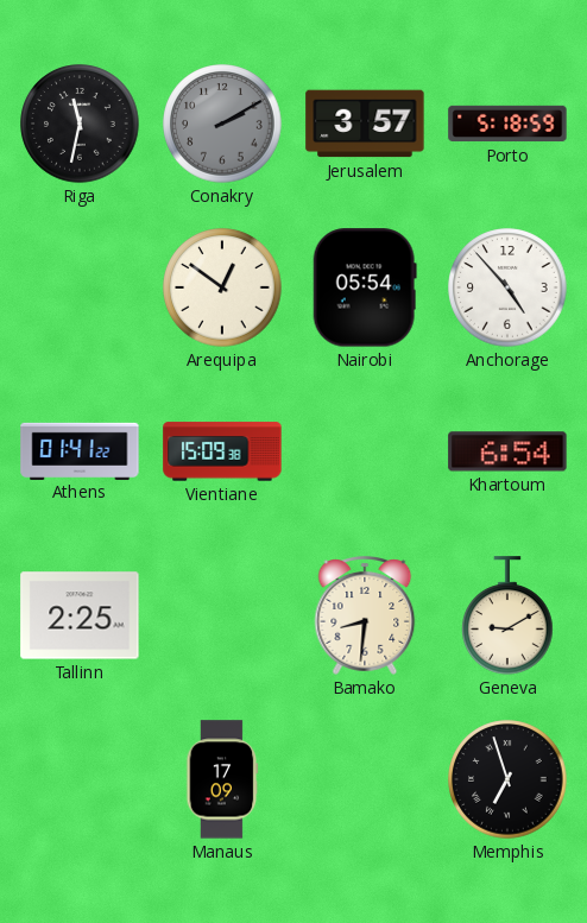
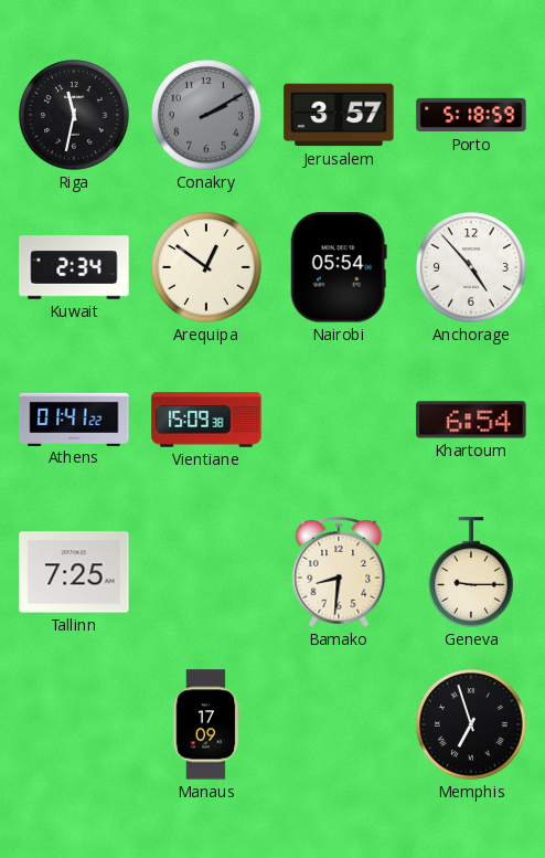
Kuwait: none -> 2:34 (74, 267)
Tallinn: 2:25 -> 7:25 (74, 572)
Geneva: 9:10 -> 9:15 (471, 572)
